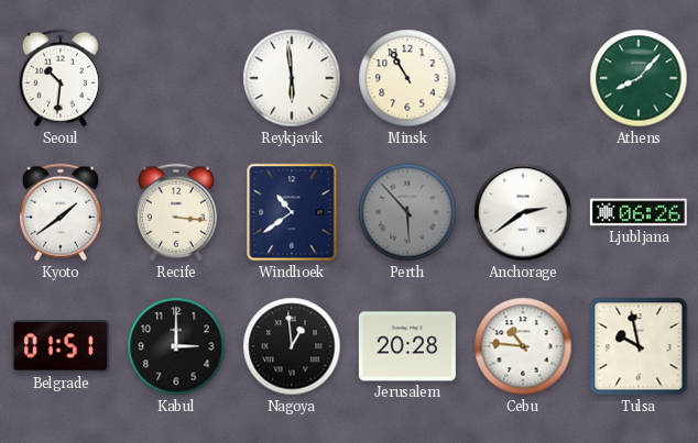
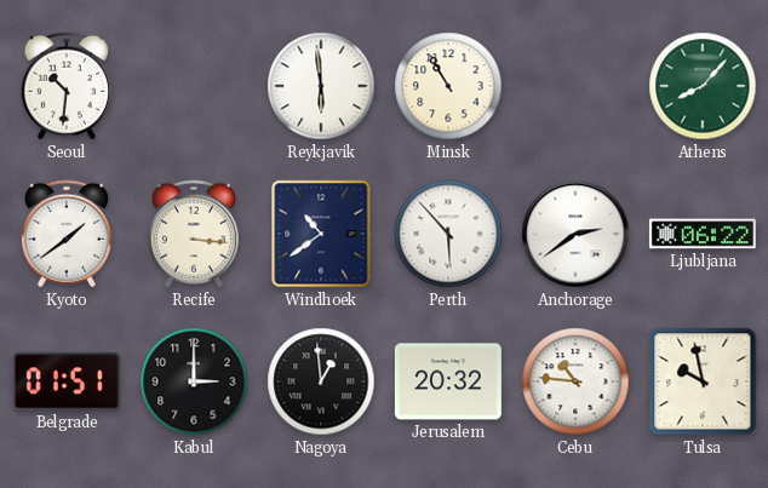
Perth dial: grey -> white (448, 234)
Ljubljana: 06:26 -> 06:22 (703, 234)
Jerusalem: 20:28 -> 20:32 (448, 381)
